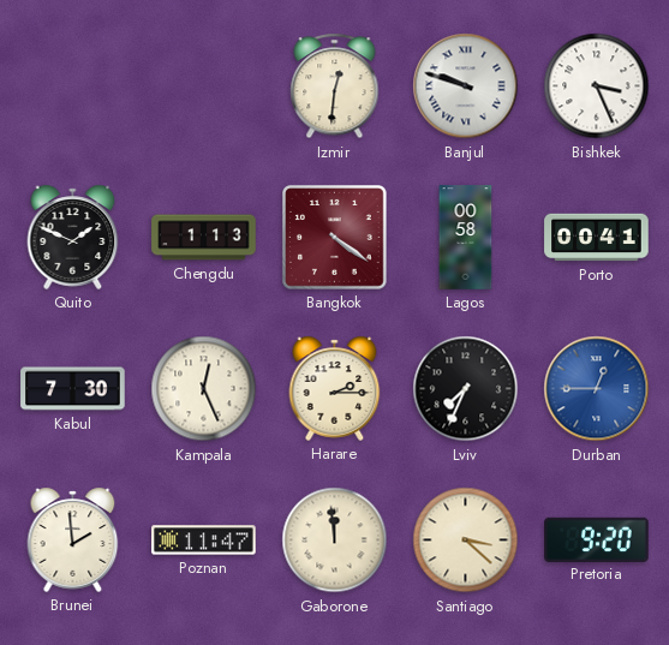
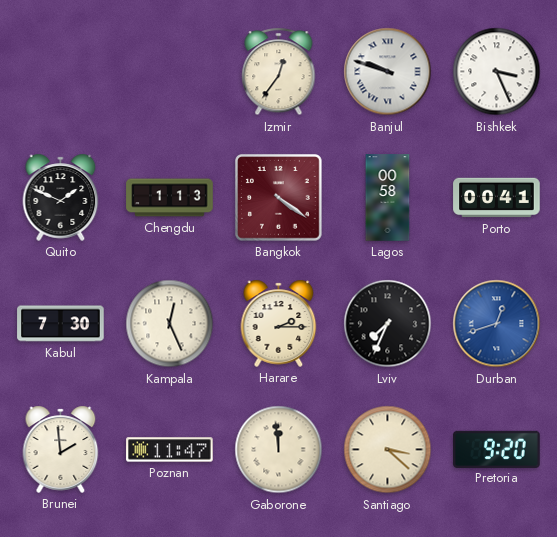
Izmir: 12:31 -> 12:36 (279, 72)
Durban: 12:45 -> 12:42 (497, 324)
